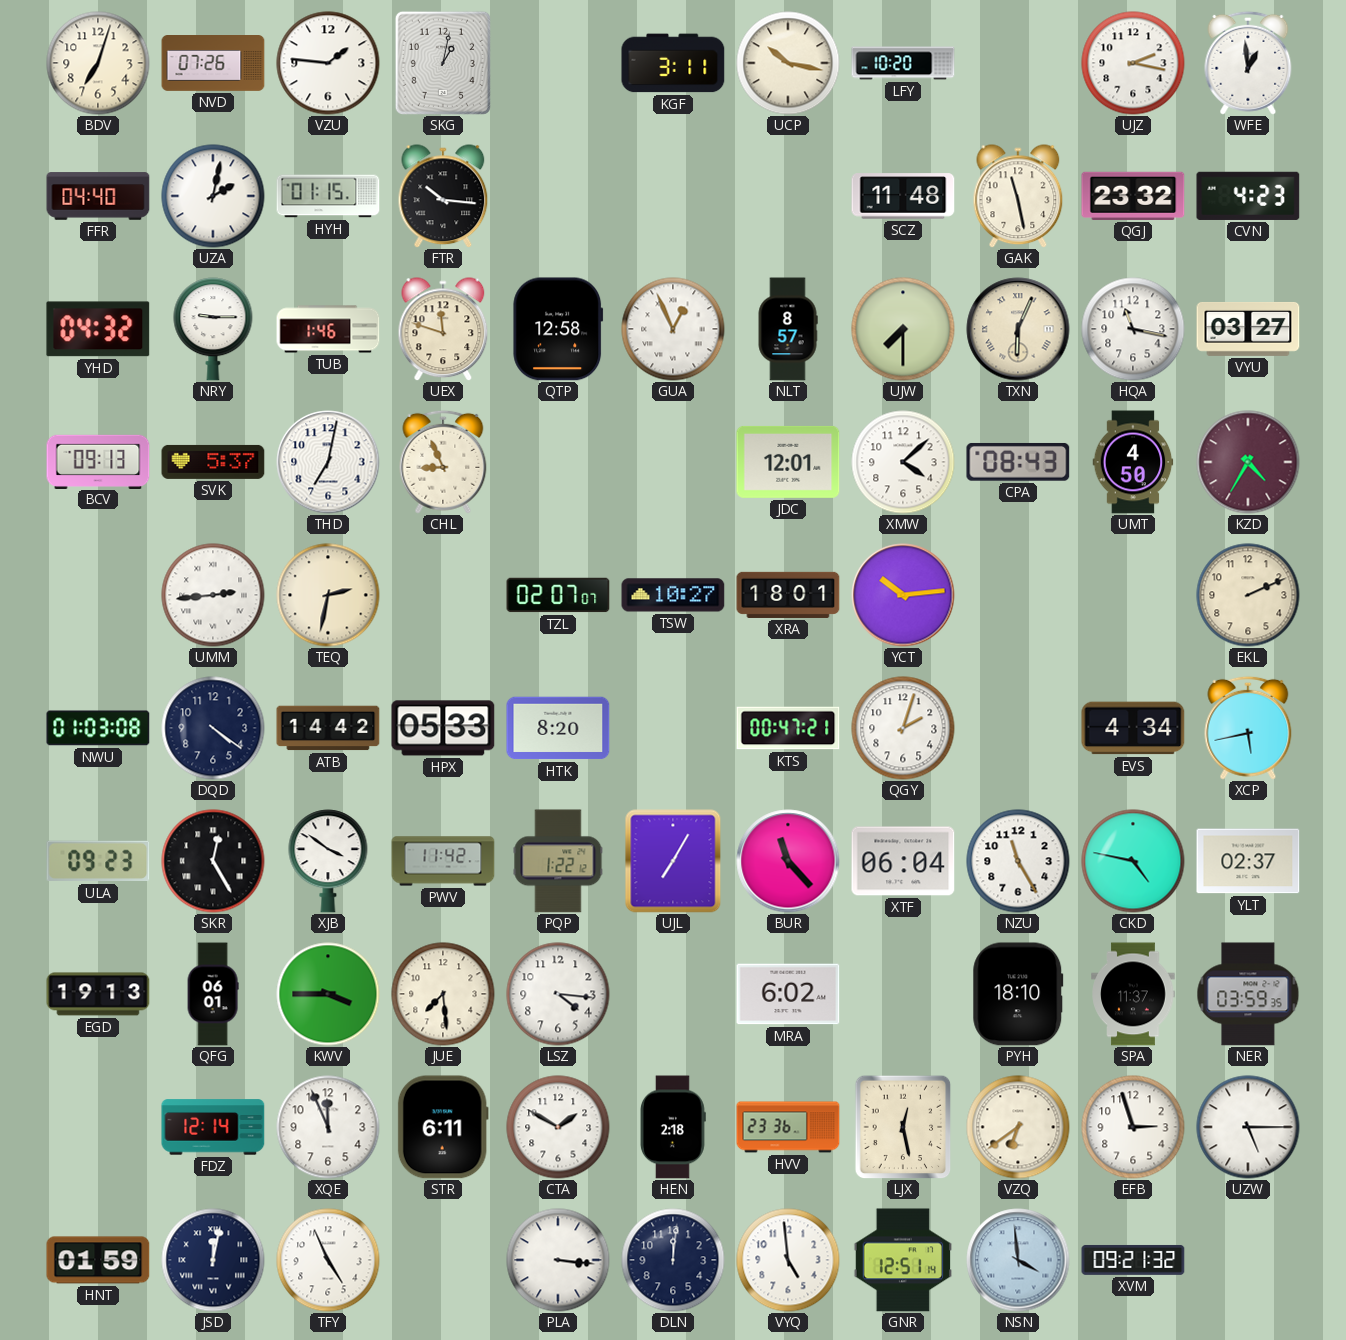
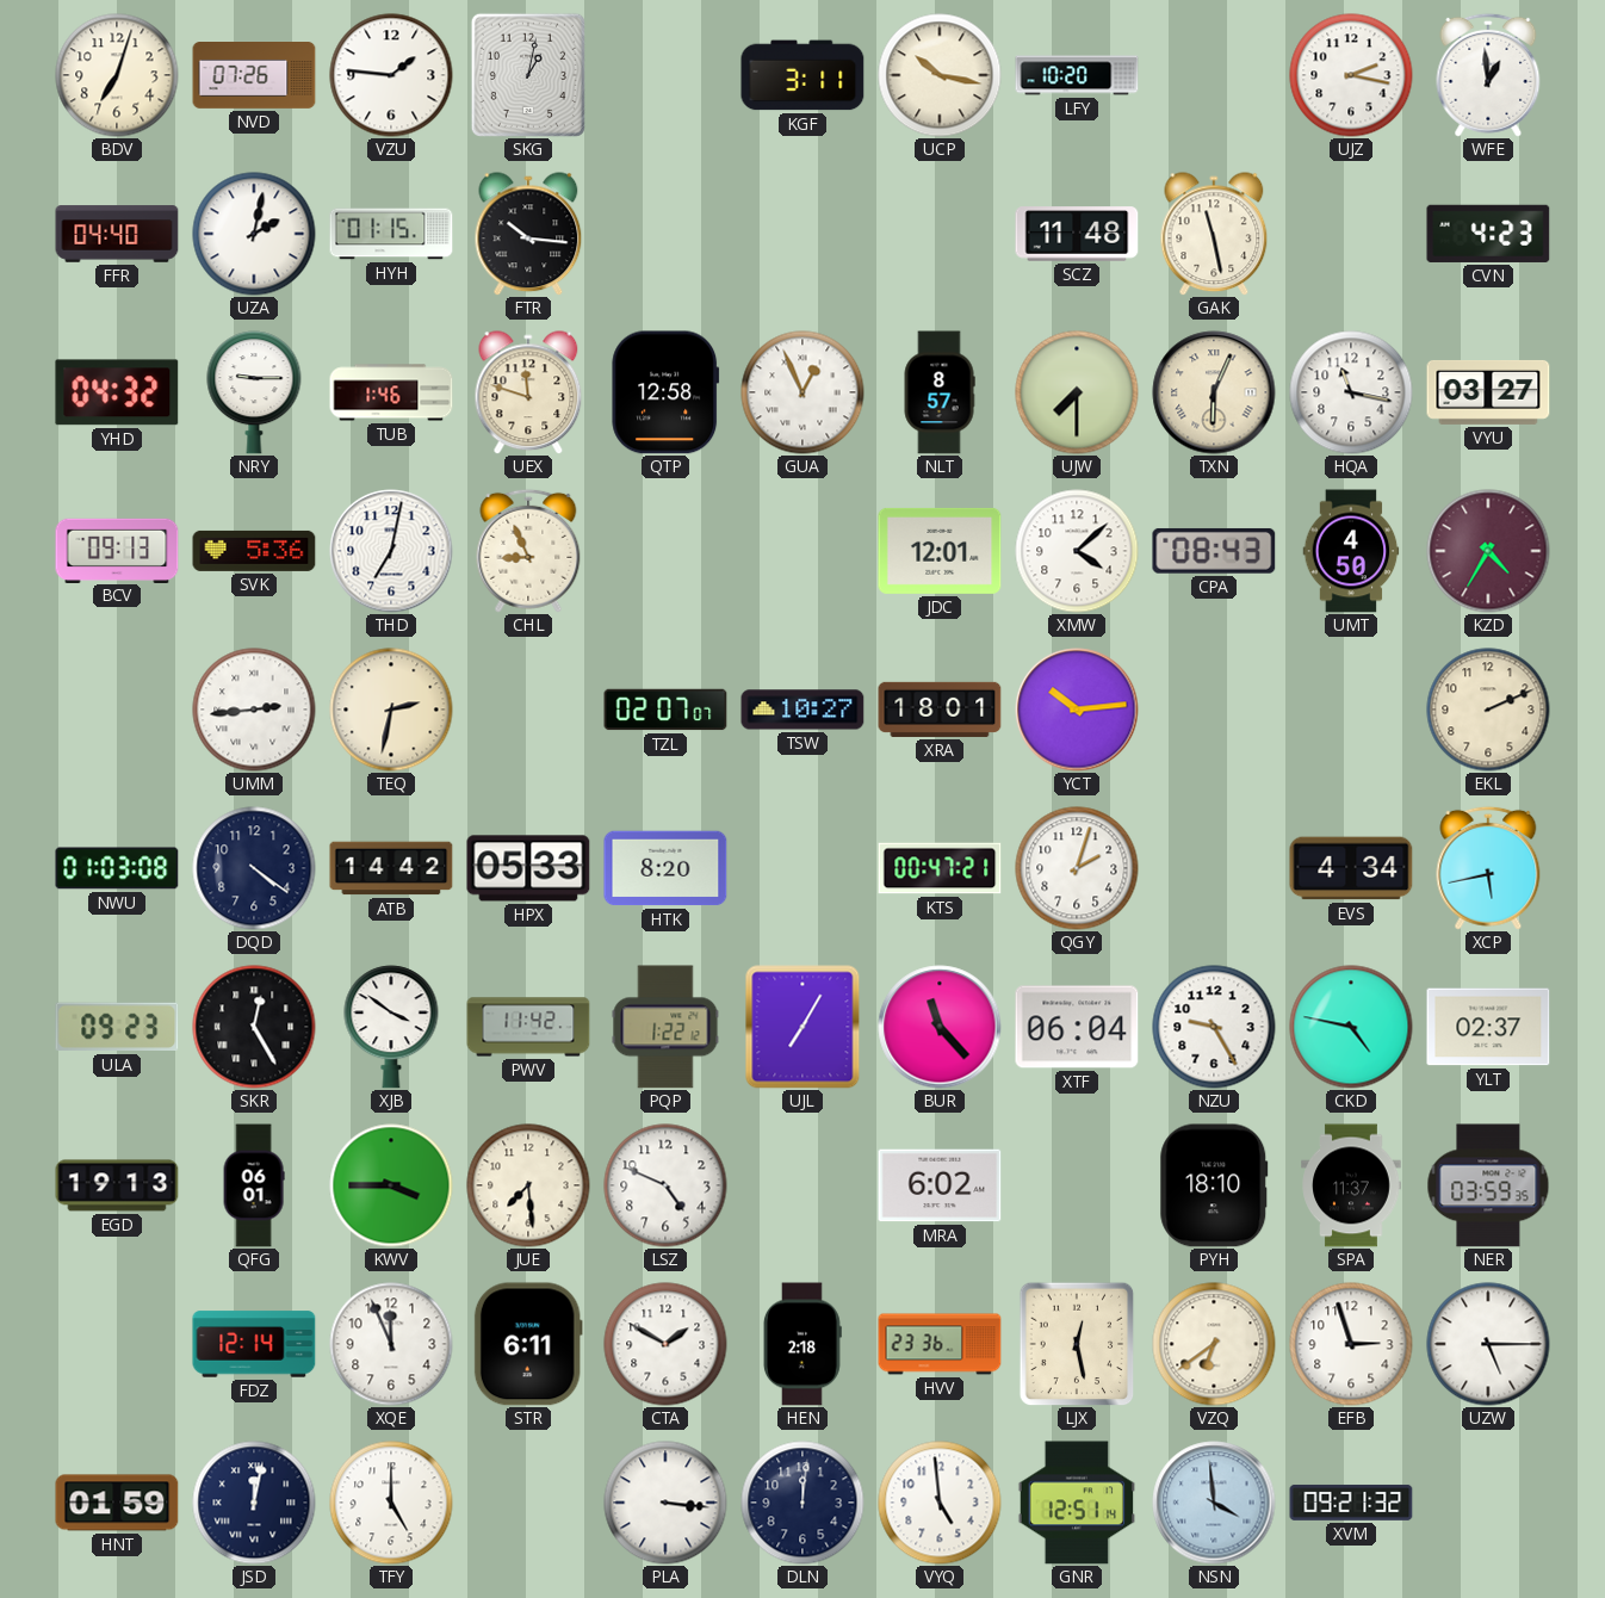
QGJ: 23:32 -> none (1133, 196)
SVK: 5:37 -> 5:36 (254, 551)
NZU: 11:25 -> 9:25 (1214, 1027)
LSZ: 4:16 -> 4:49 (665, 1185)
TFY: 4:56 -> 5:00 (391, 1503)
